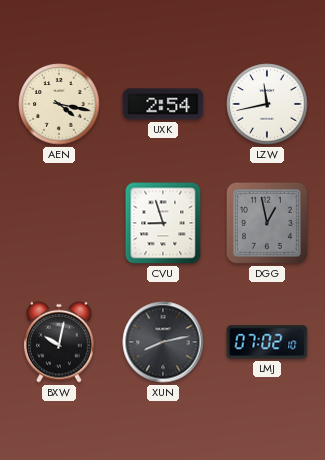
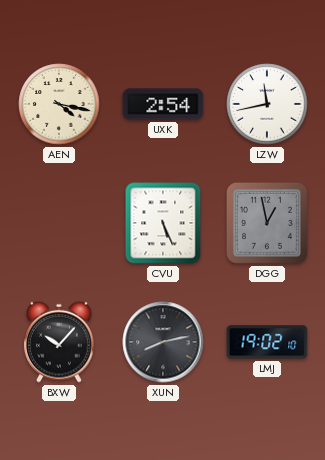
CVU: 8:57 -> 5:26 (163, 223)
BXW: 10:02 -> 10:07 (59, 342)
LMJ: 07:02 -> 19:02 (267, 342)
